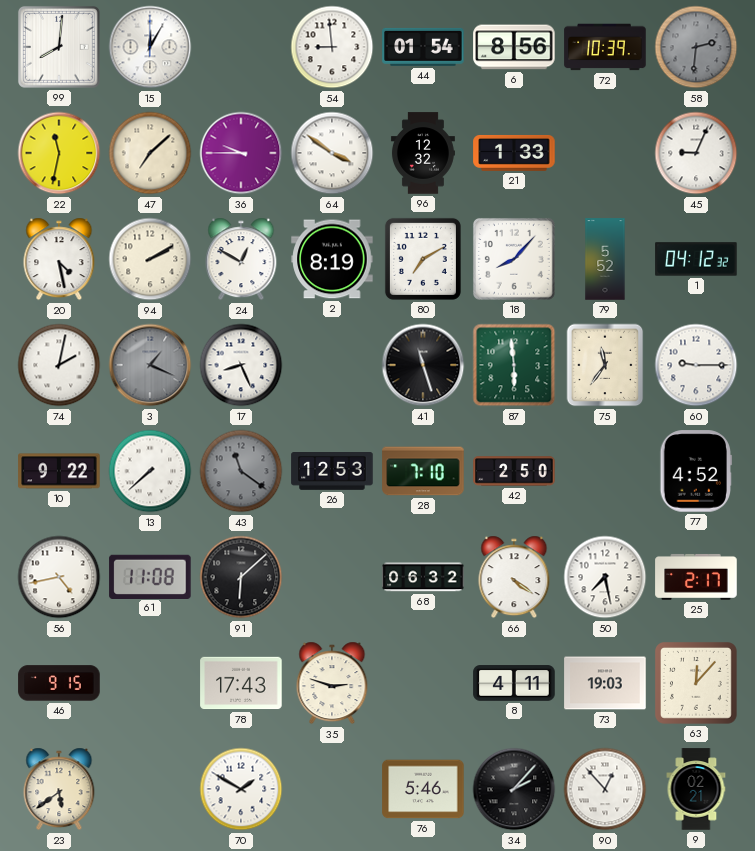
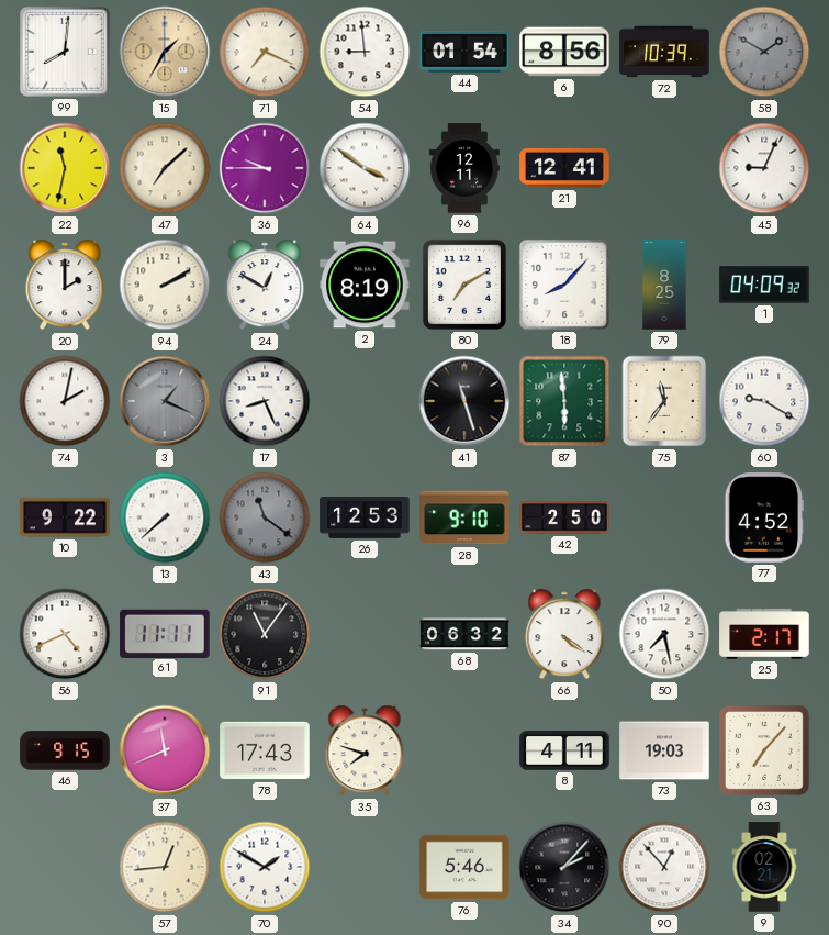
15: 12:05 -> 1:35 (165, 52)
15 dial: white -> champagne (165, 52)
71: none -> 7:19 (265, 52)
58: 2:31 -> 1:50 (764, 52)
96: 12:32 -> 12:11 (464, 168)
21: 1:33 -> 12:41 (564, 168)
20: 4:28 -> 2:00 (65, 285)
79: 5:52 -> 8:25 (664, 285)
1: 04:12 -> 04:09 (764, 285)
60: 9:15 -> 9:20 (764, 401)
28: 7:10 -> 9:10 (464, 517)
56: 4:43 -> 4:41 (65, 634)
61: 11:08 -> 11:11 (165, 633)
91: 6:08 -> 11:06 (265, 634)
37: none -> 11:41 (165, 750)
35: 2:48 -> 7:48 (365, 750)
63: 12:07 -> 7:07 (765, 752)
23: 5:39 -> none (59, 789)
57: none -> 12:44 (165, 867)
